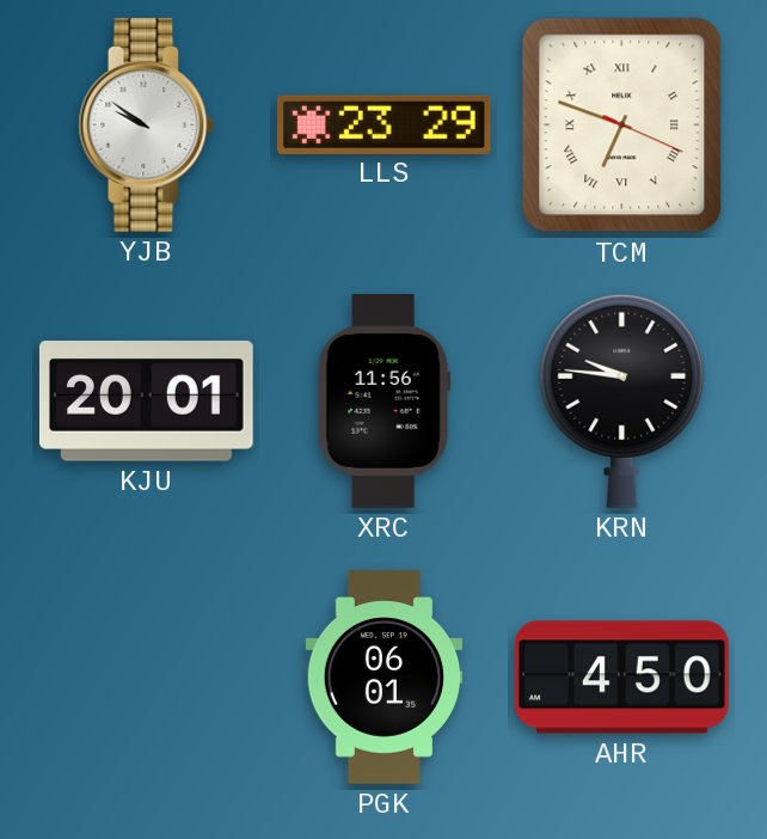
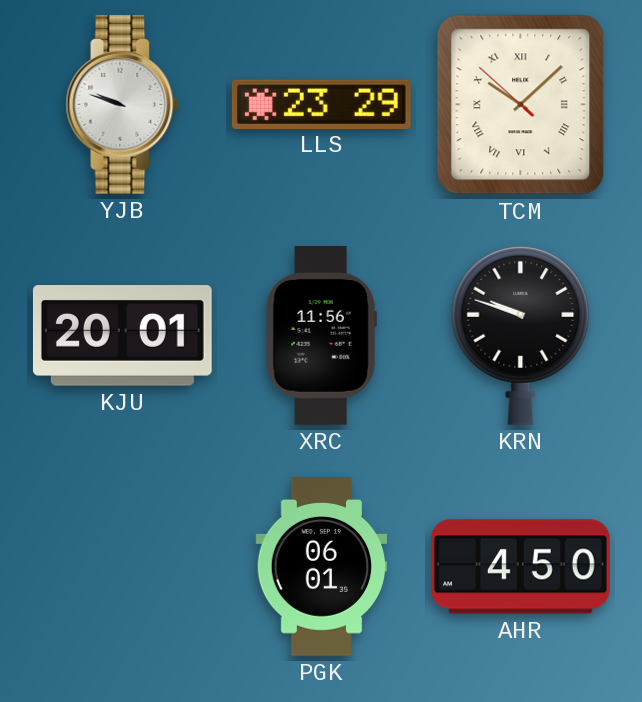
YJB: 9:51 -> 9:48 (123, 104)
TCM: 6:48 -> 10:07 (521, 105)
KRN: 9:46 -> 9:48 (521, 335)
